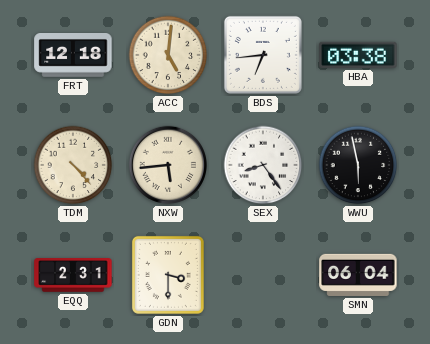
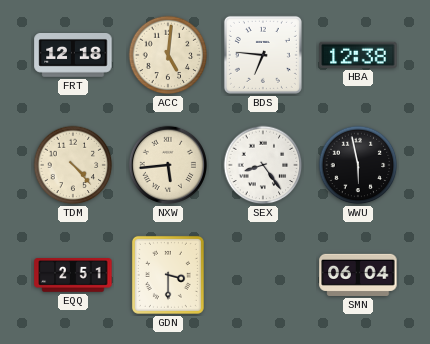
BDS: 6:44 -> 6:46 (263, 55)
HBA: 03:38 -> 12:38 (358, 55)
EQQ: 2:31 -> 2:51 (73, 275)
